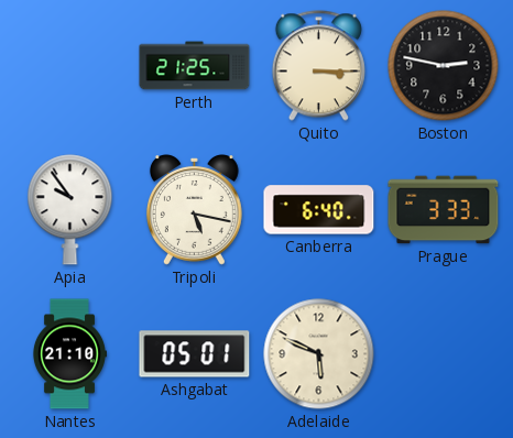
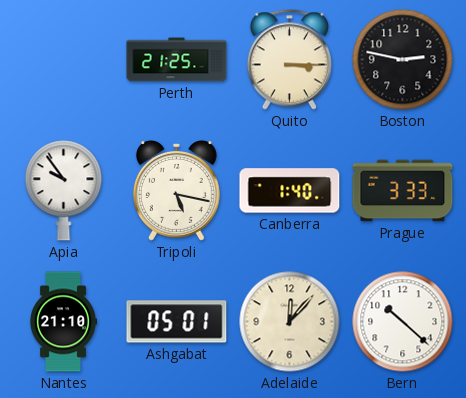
Canberra: 6:40 -> 1:40 (290, 191)
Adelaide: 5:49 -> 12:07 (290, 322)
Bern: none -> 10:22 (403, 322)
